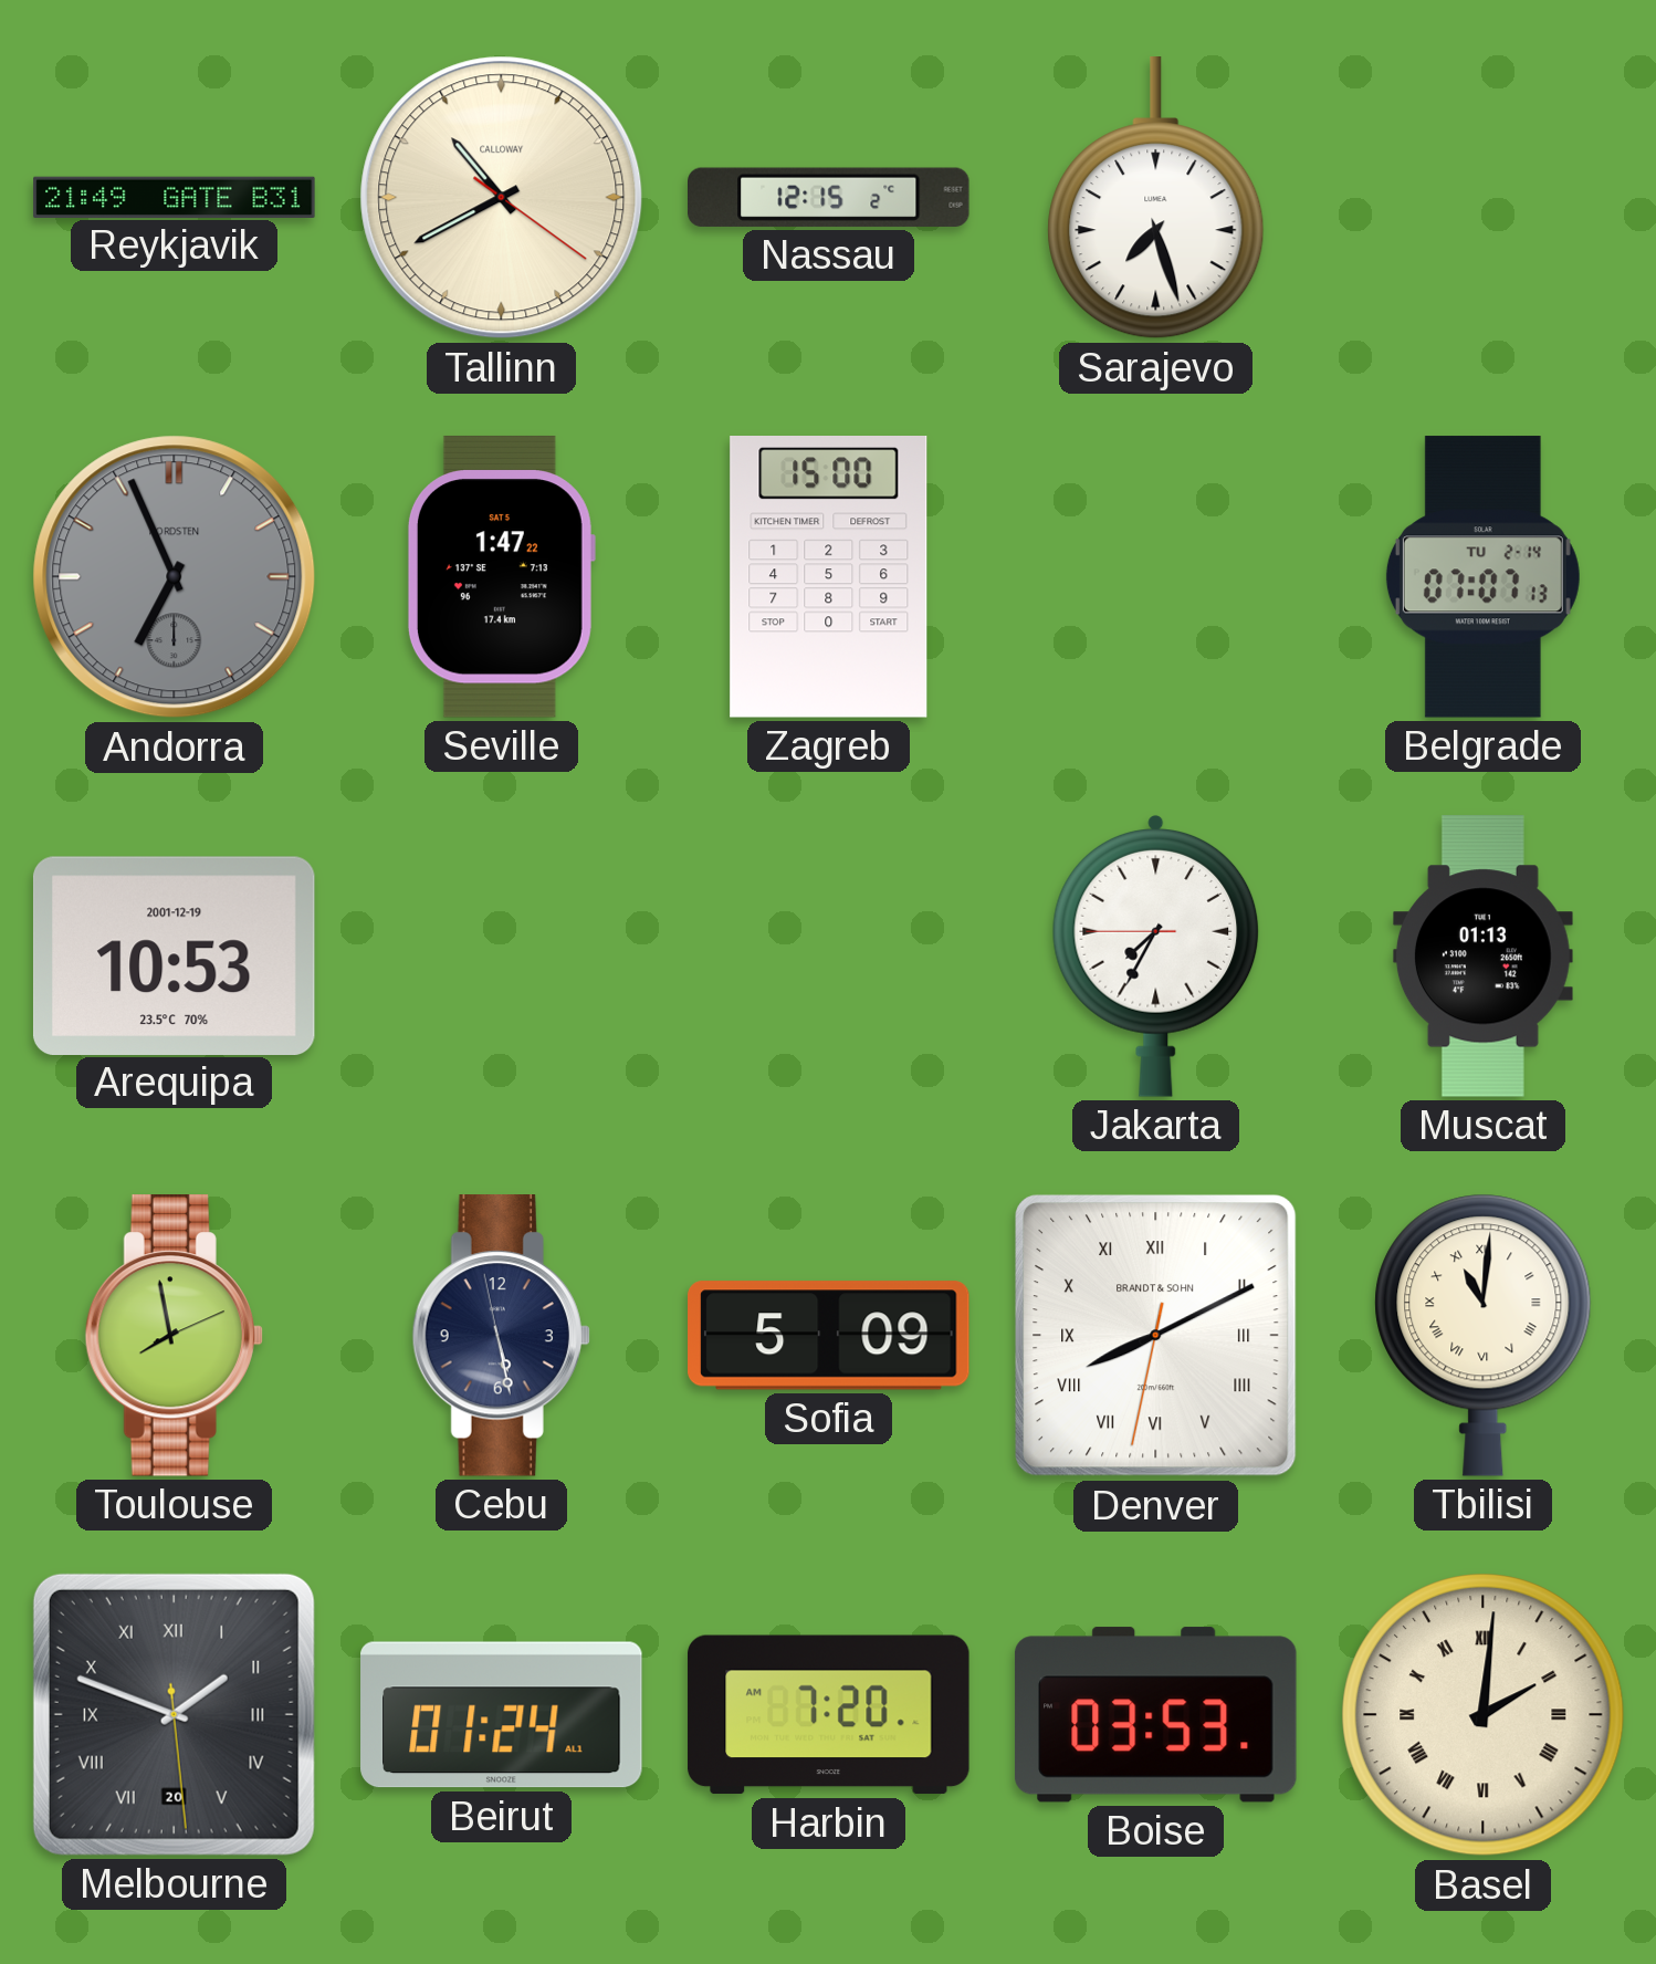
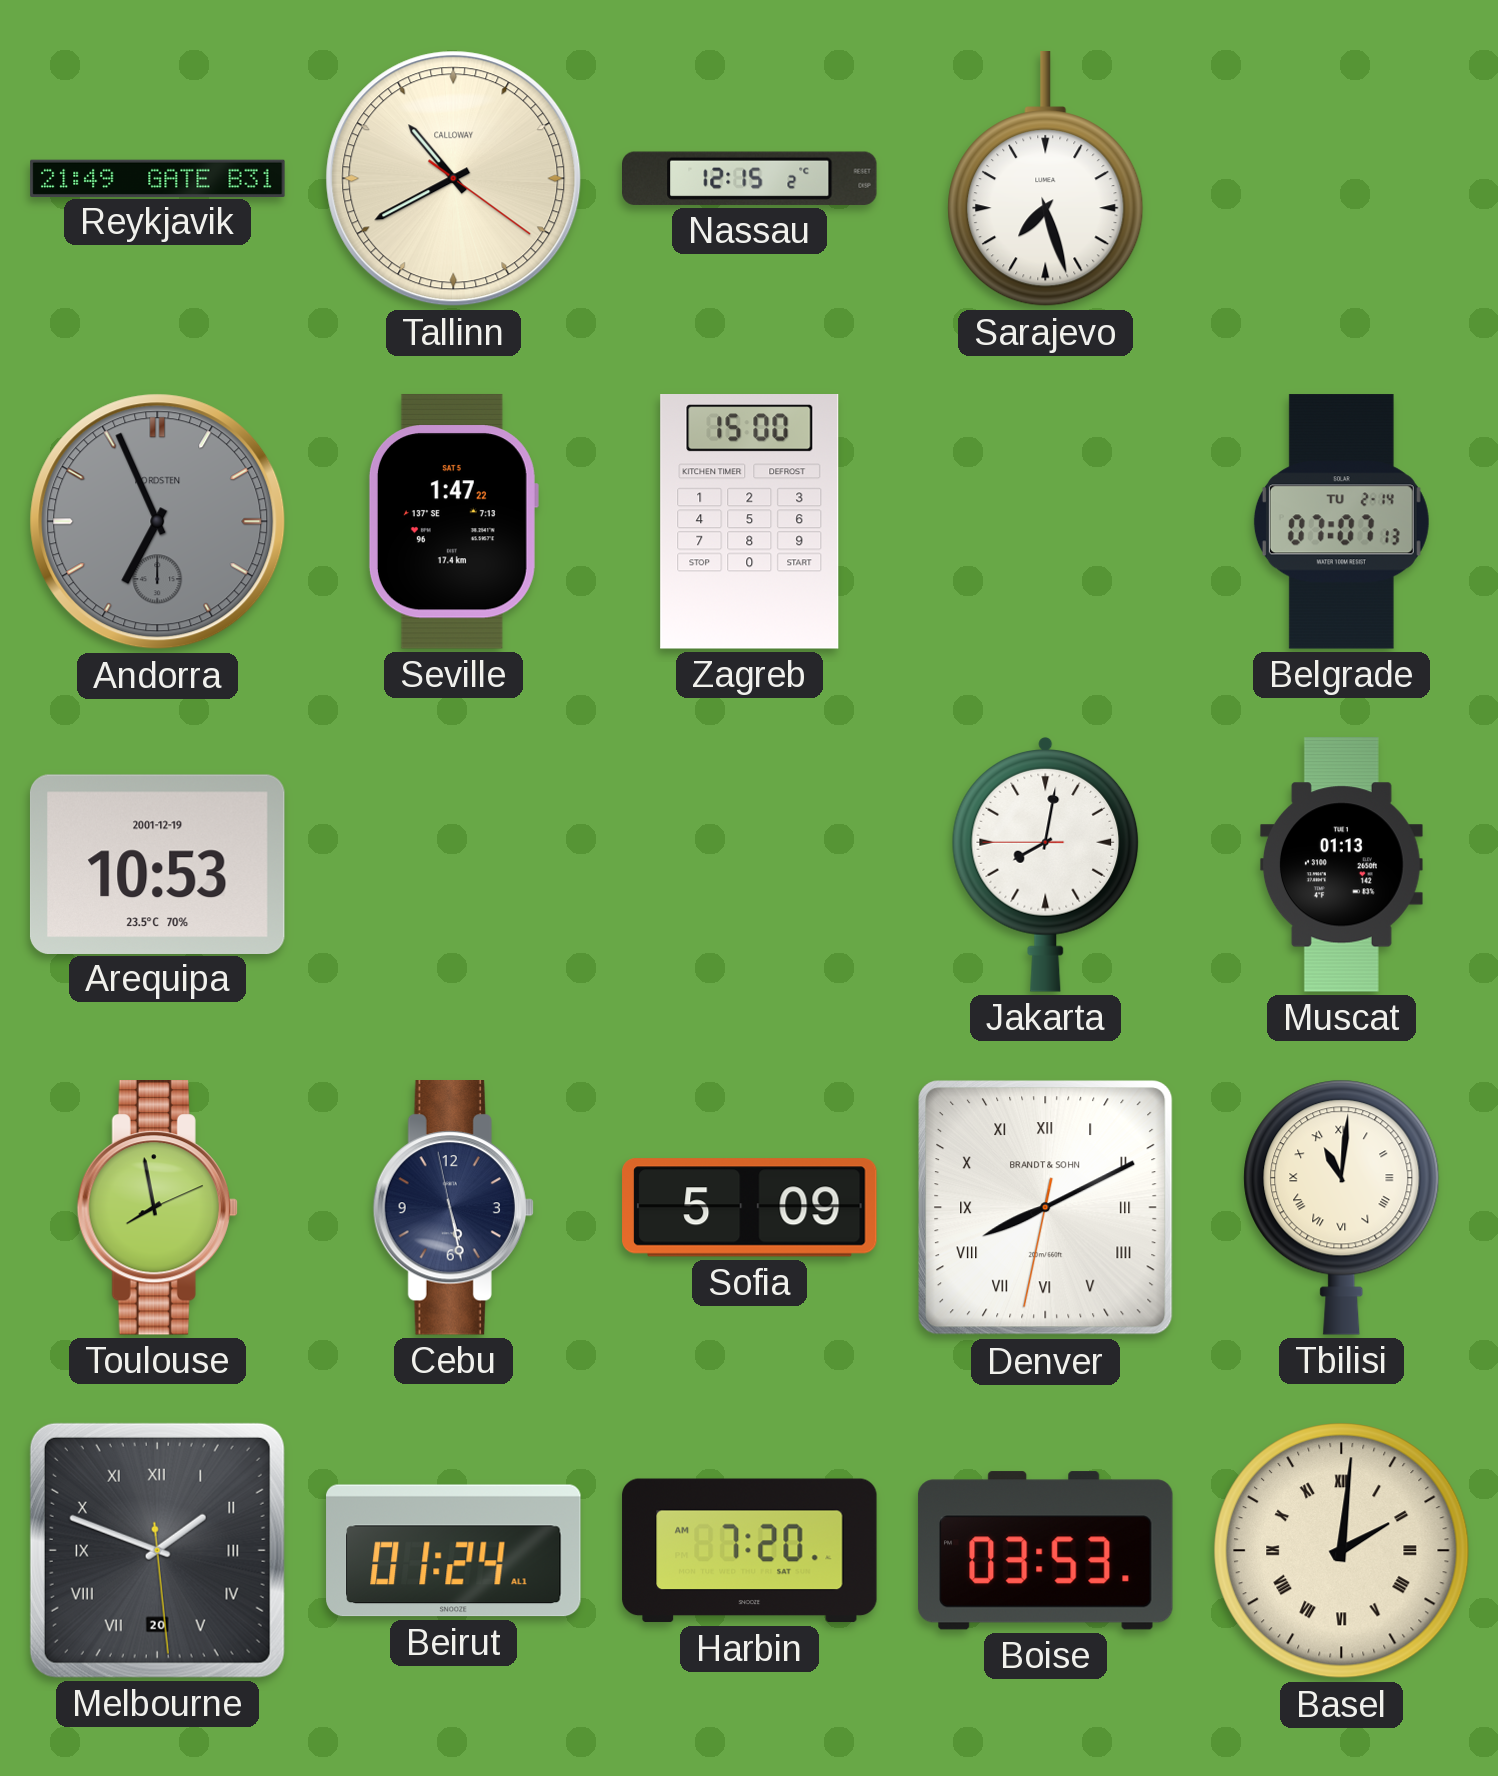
Jakarta: 7:34 -> 8:01 (1046, 864)
